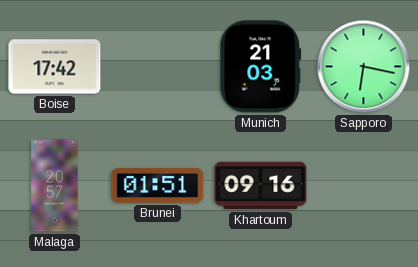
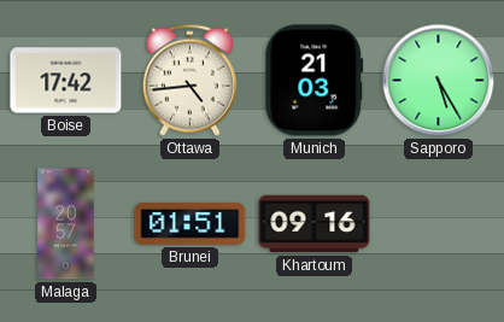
Ottawa: none -> 4:44 (189, 80)
Sapporo: 6:17 -> 5:25 (439, 81)
